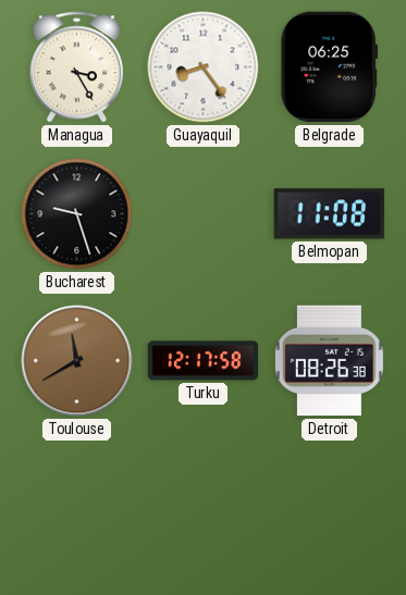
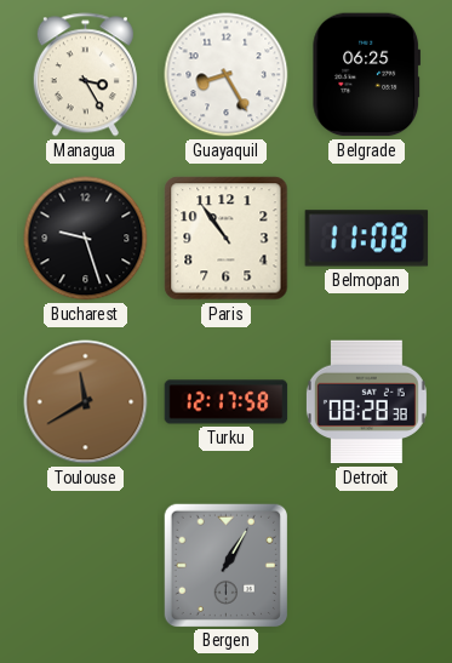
Guayaquil: 8:24 -> 8:25 (227, 75)
Paris: none -> 10:54 (227, 239)
Detroit: 08:26 -> 08:28 (366, 402)
Bergen: none -> 1:05 (225, 565)
